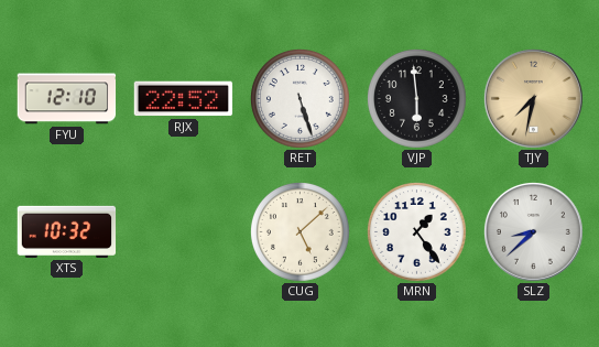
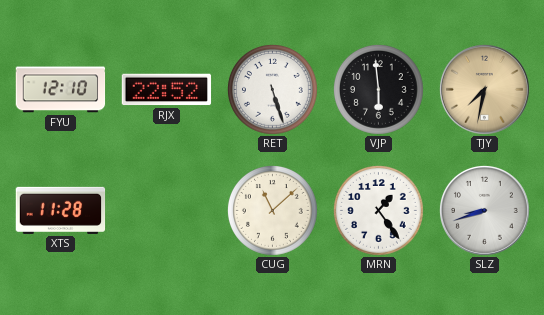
XTS: 10:32 -> 11:28 (61, 210)
CUG: 5:08 -> 11:08 (273, 211)
SLZ: 8:38 -> 8:42 (484, 210)
